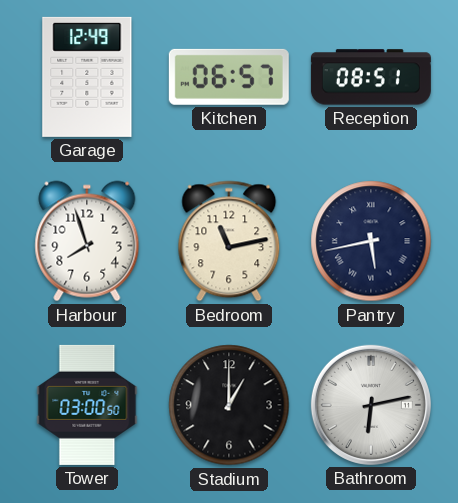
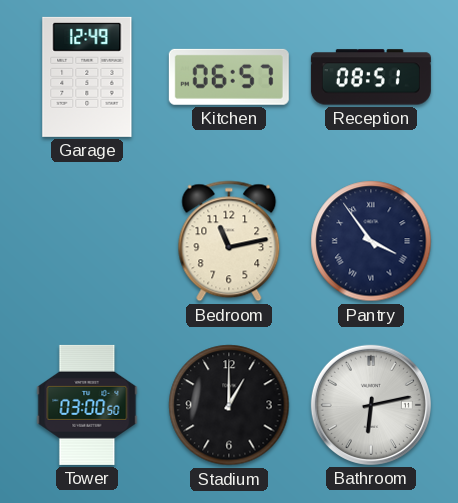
Harbour: 7:57 -> none (87, 241)
Pantry: 5:43 -> 3:54 (371, 241)
